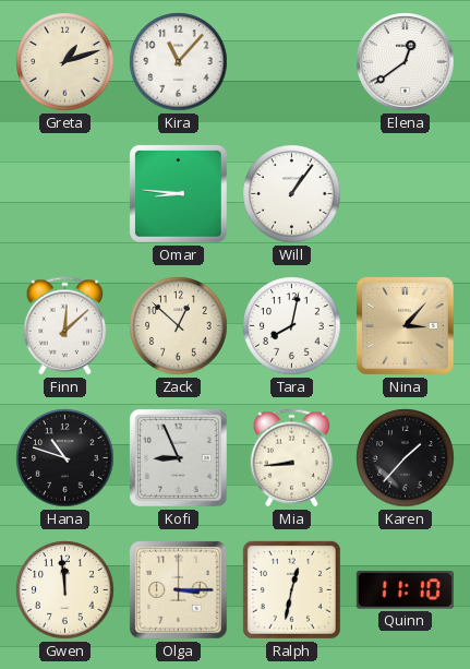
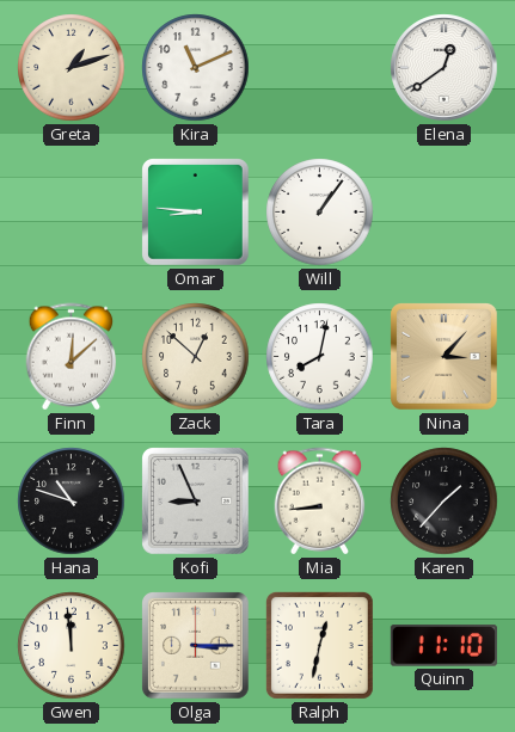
Kira: 11:07 -> 11:11 (196, 68)
